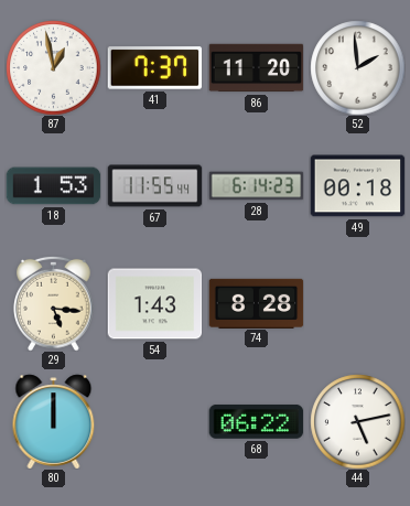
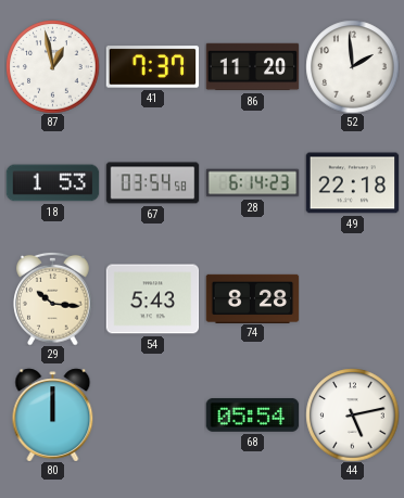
67: 11:55 -> 03:54 (152, 183)
49: 00:18 -> 22:18 (352, 183)
29: 5:16 -> 10:16 (53, 298)
54: 1:43 -> 5:43 (152, 299)
68: 06:22 -> 05:54 (252, 414)
